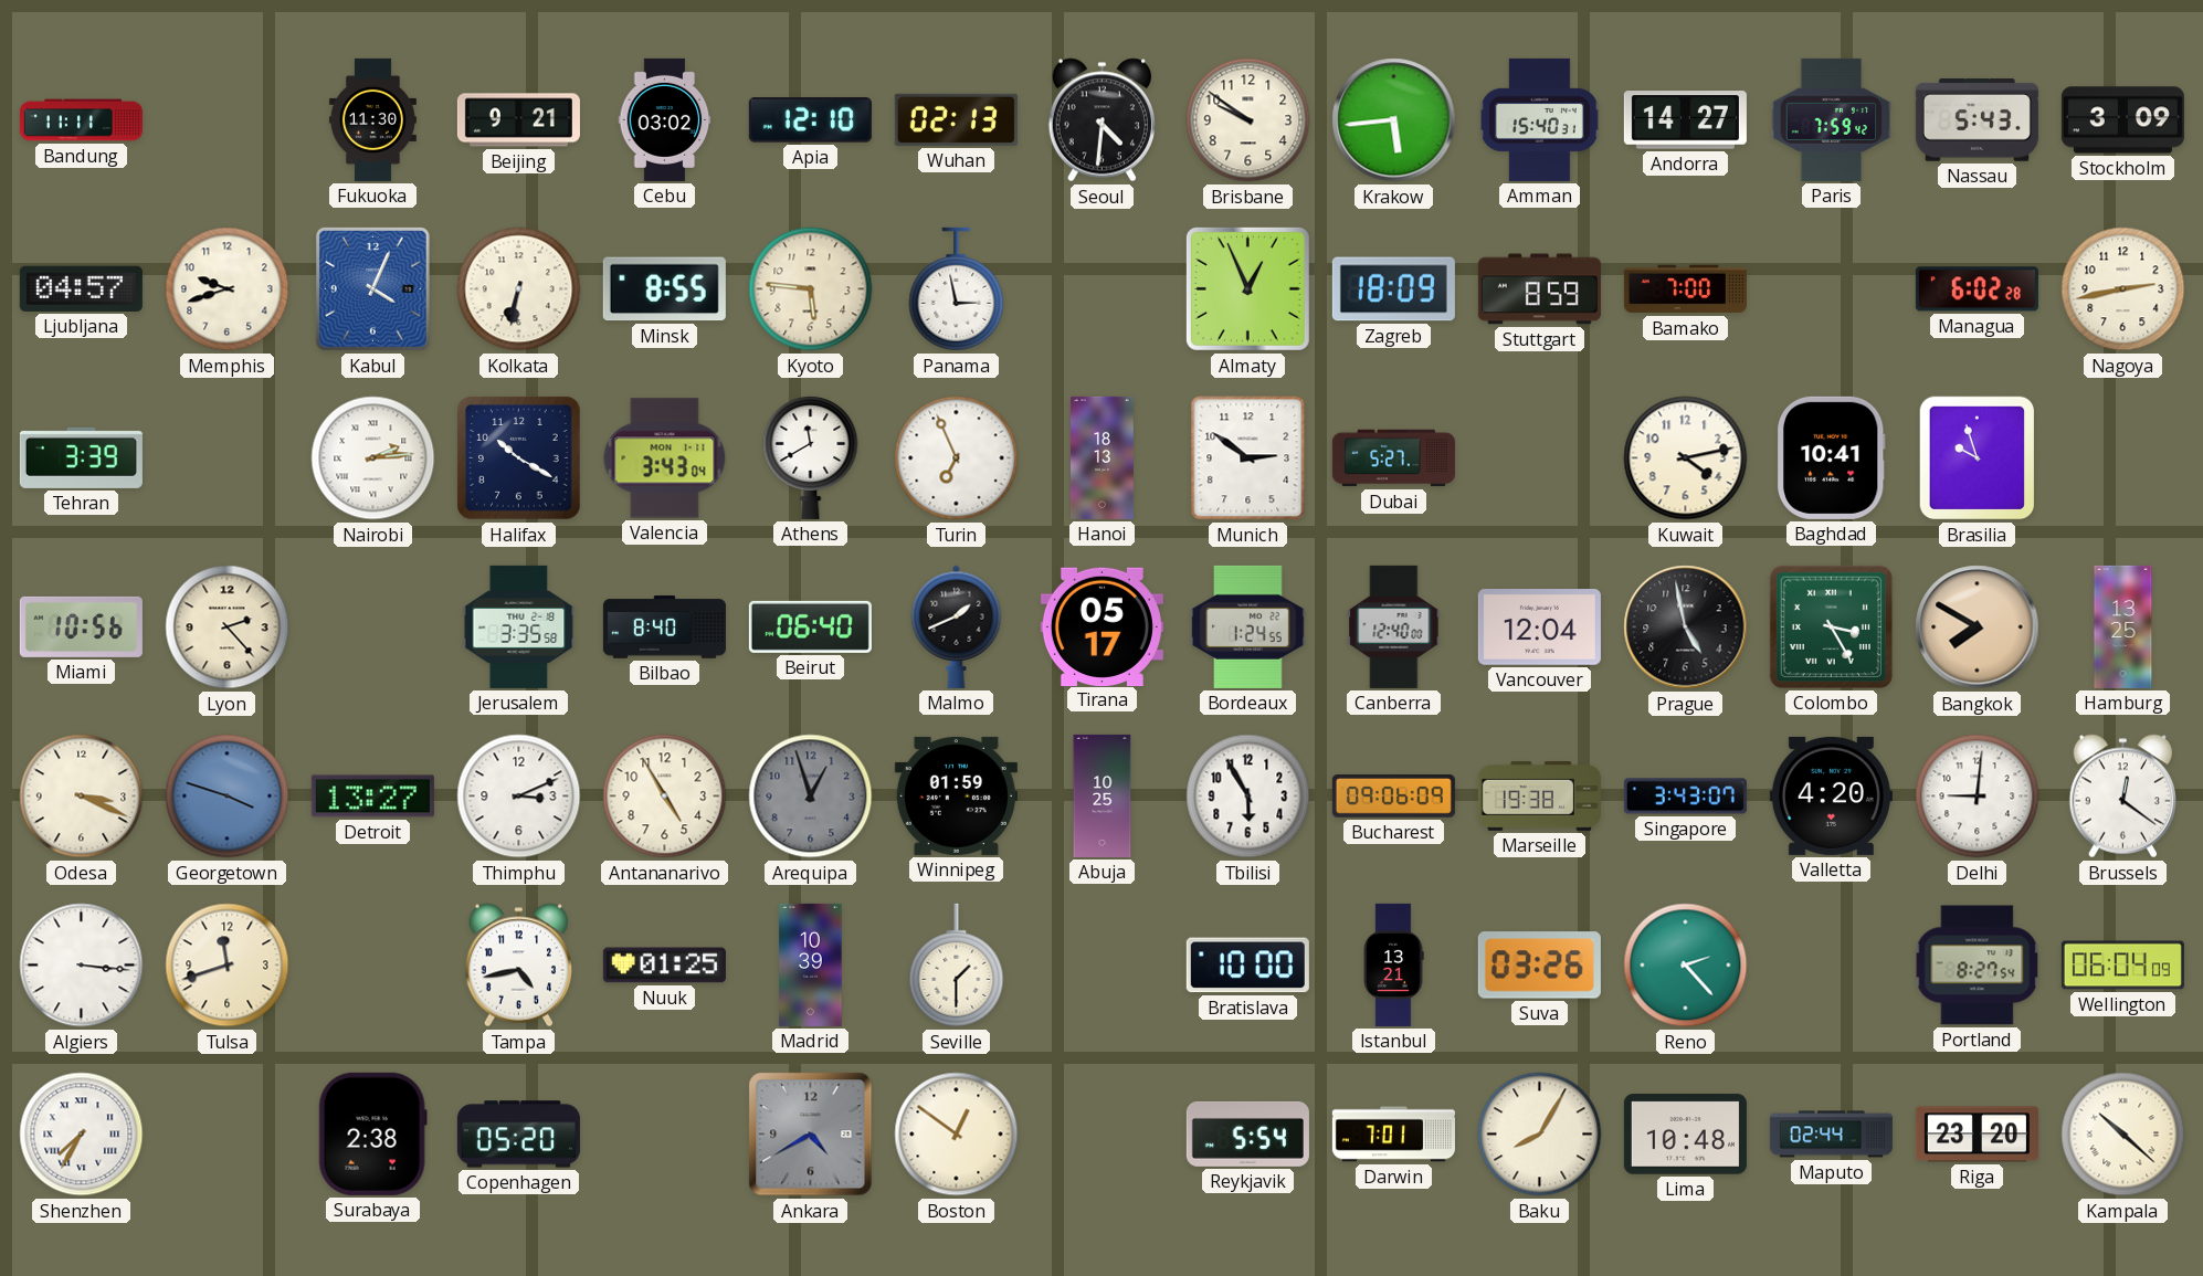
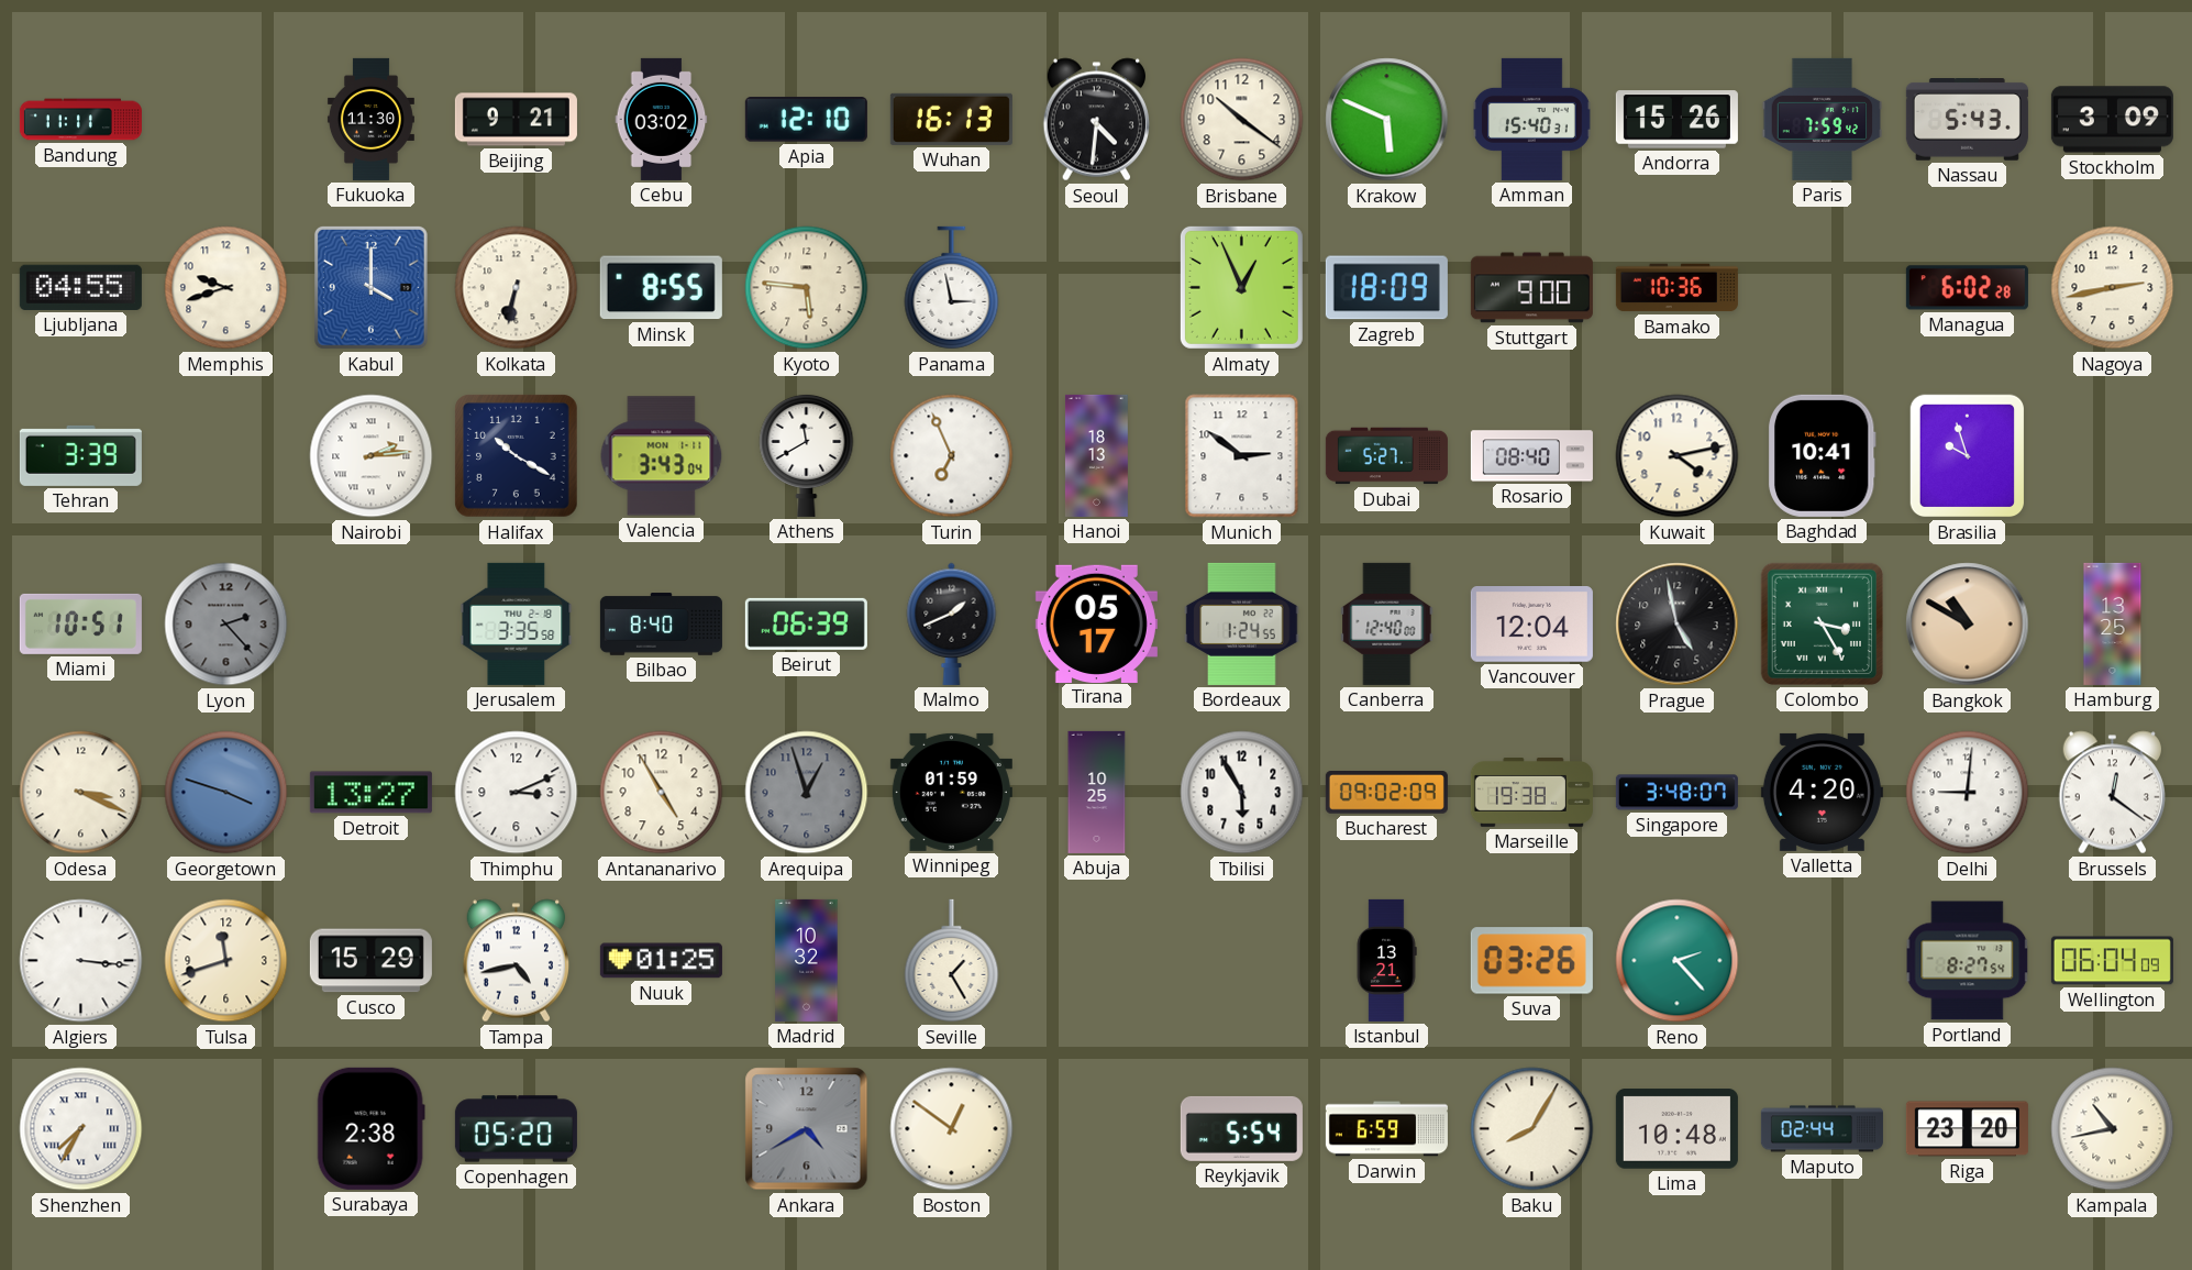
Wuhan: 02:13 -> 16:13 (951, 119)
Brisbane: 9:51 -> 10:21 (1242, 120)
Krakow: 5:44 -> 5:49 (1387, 120)
Andorra: 14:27 -> 15:26 (1676, 120)
Ljubljana: 04:57 -> 04:55 (80, 287)
Kabul: 4:04 -> 4:00 (370, 287)
Stuttgart: 8:59 -> 9:00 (1531, 288)
Bamako: 7:00 -> 10:36 (1676, 288)
Rosario: none -> 08:40 (1531, 456)
Miami: 10:56 -> 10:51 (80, 623)
Lyon dial: cream -> grey (226, 625)
Beirut: 06:40 -> 06:39 (806, 623)
Bangkok: 7:50 -> 10:50 (1968, 625)
Bucharest: 09:06 -> 09:02 (1386, 793)
Singapore: 3:43 -> 3:48 (1676, 793)
Cusco: none -> 15:29 (370, 961)
Madrid: 10:39 -> 10:32 (807, 960)
Seville: 1:30 -> 1:25 (952, 961)
Bratislava: 10:00 -> none (1247, 966)
Darwin: 7:01 -> 6:59 (1386, 1129)
Kampala: 10:22 -> 10:43 (2113, 1129)
